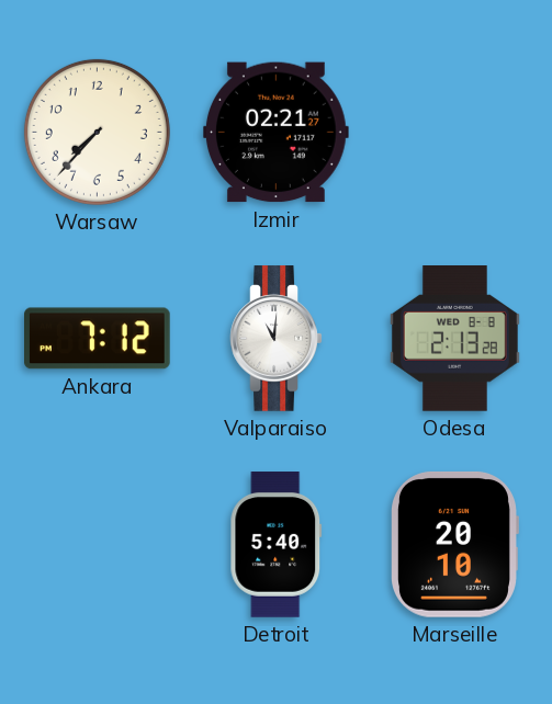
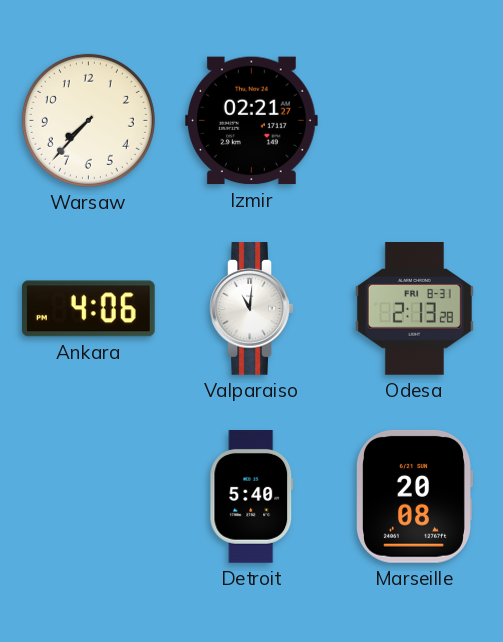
Ankara: 7:12 -> 4:06 (89, 309)
Odesa date: WED 8-8 -> FRI 8-31 (414, 309)
Marseille: 20:10 -> 20:08 (415, 496)
